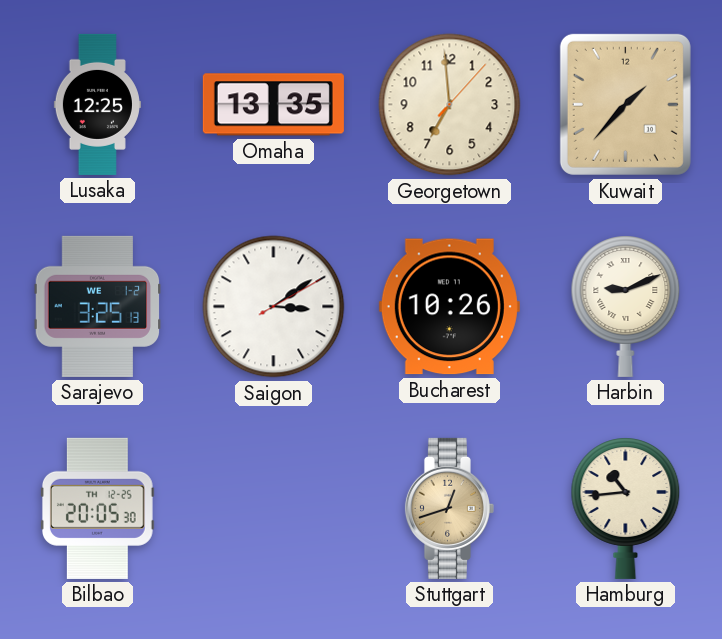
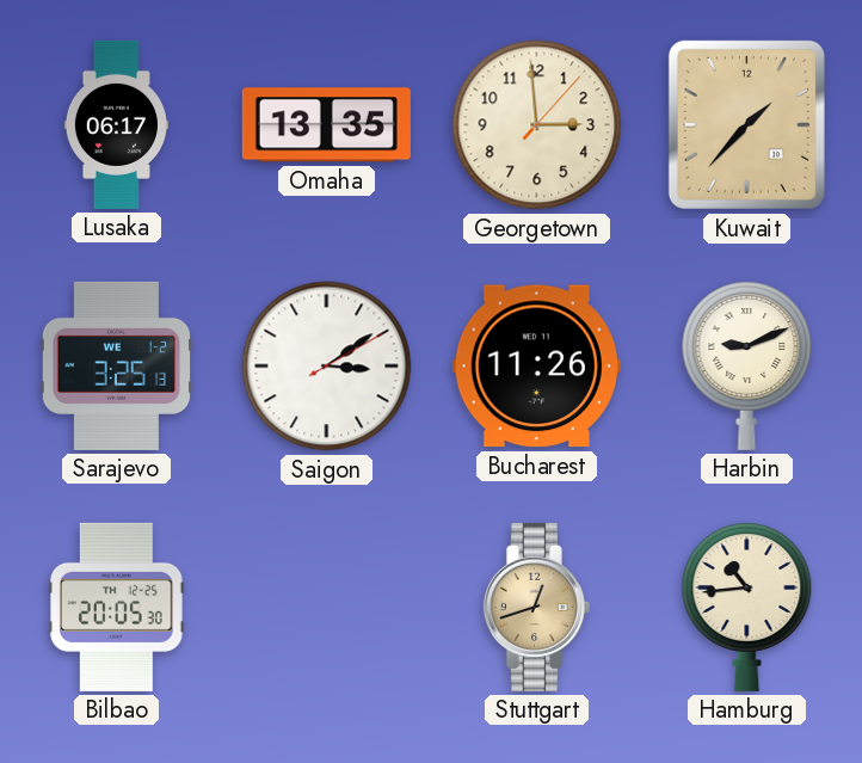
Lusaka: 12:25 -> 06:17 (116, 124)
Georgetown: 6:59 -> 2:59 (537, 125)
Bucharest: 10:26 -> 11:26 (536, 367)
